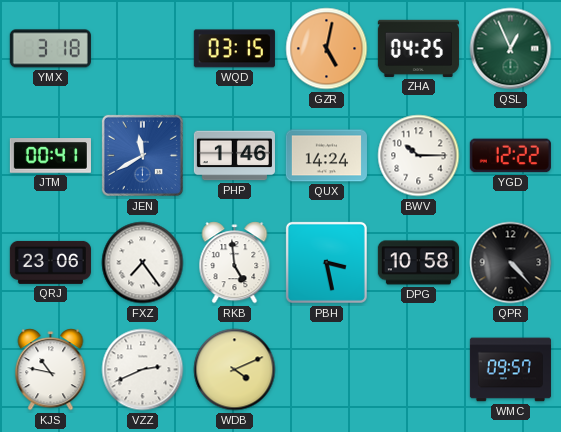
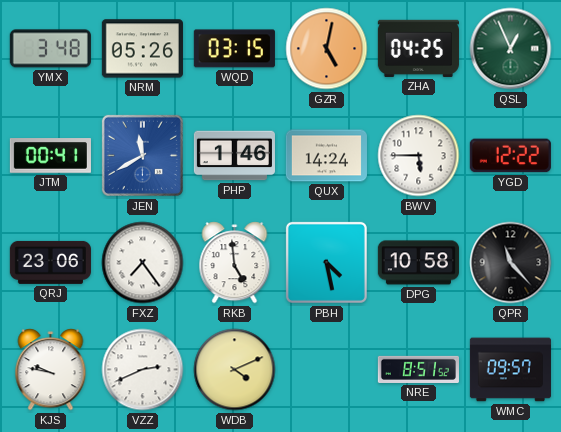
YMX: 3:18 -> 3:48 (50, 49)
NRM: none -> 05:26 (142, 49)
BWV: 10:15 -> 5:45 (419, 156)
PBH: 3:28 -> 4:28 (326, 262)
QPR: 4:23 -> 11:23 (511, 263)
KJS: 10:47 -> 9:47 (51, 370)
NRE: none -> 8:51 (418, 369)
